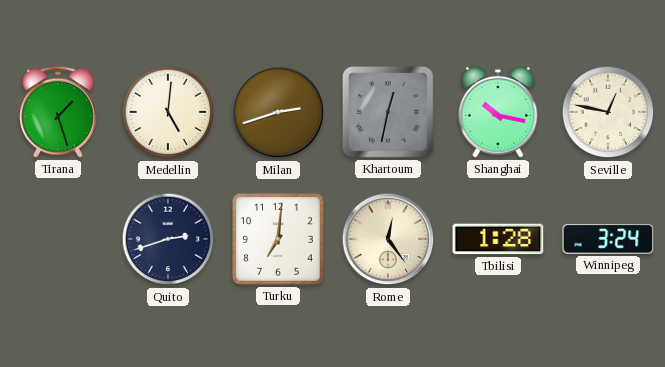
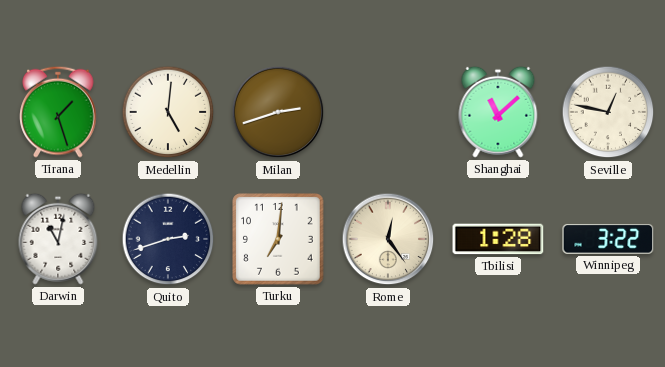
Khartoum: 12:32 -> none (388, 112)
Shanghai: 10:17 -> 11:08 (498, 112)
Darwin: none -> 11:02 (58, 239)
Winnipeg: 3:24 -> 3:22 (608, 239)
